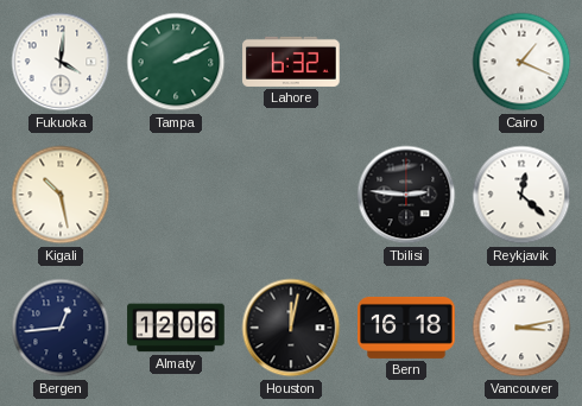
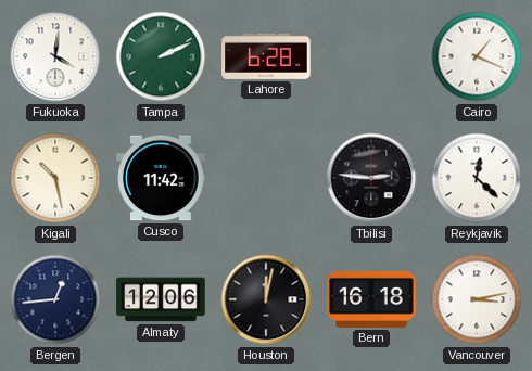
Lahore: 6:32 -> 6:28 (266, 56)
Cusco: none -> 11:42 (161, 178)
